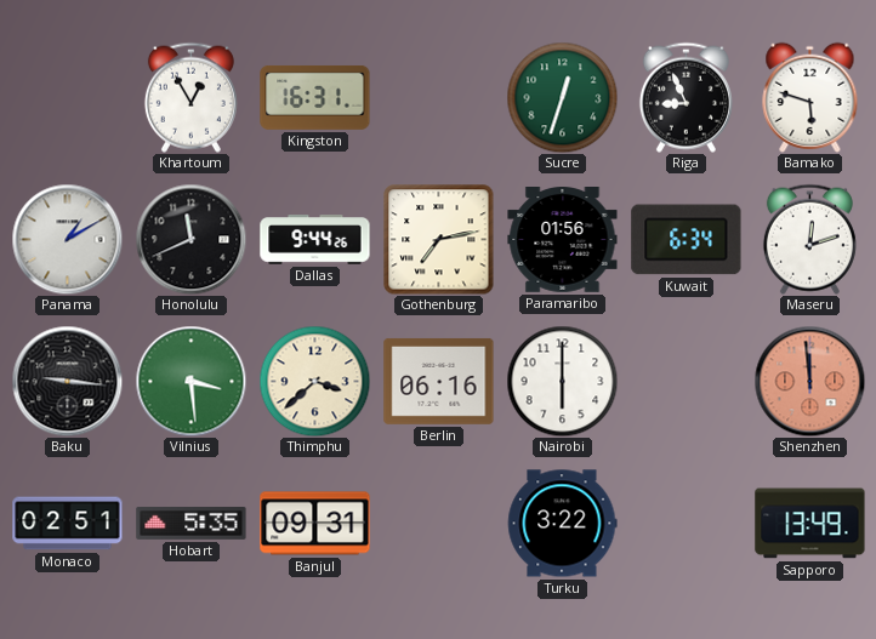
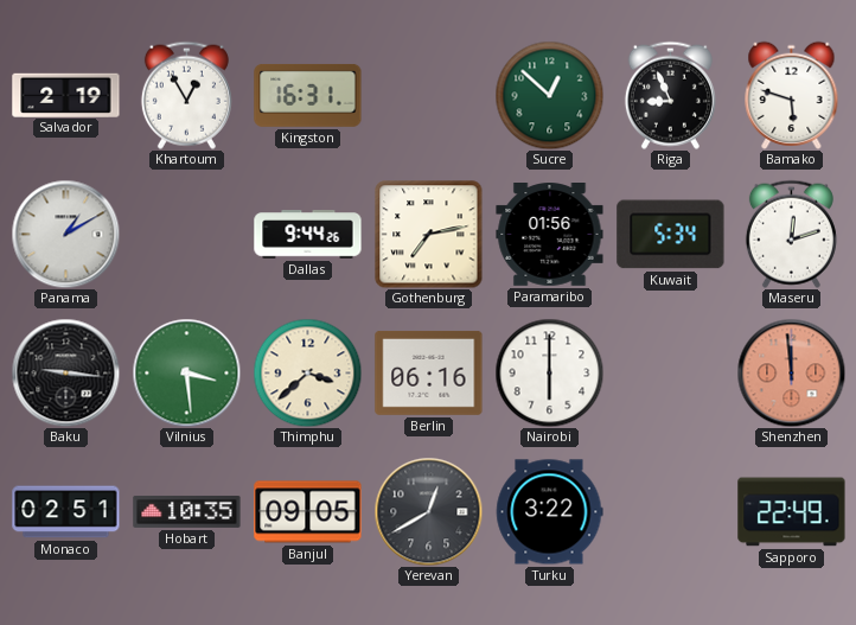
Salvador: none -> 2:19 (66, 95)
Sucre: 12:33 -> 12:52 (549, 95)
Honolulu: 11:41 -> none (190, 239)
Kuwait: 6:34 -> 5:34 (671, 235)
Hobart: 5:35 -> 10:35 (187, 512)
Banjul: 09:31 -> 09:05 (308, 512)
Yerevan: none -> 12:40 (428, 511)
Sapporo: 13:49 -> 22:49 (792, 512)
